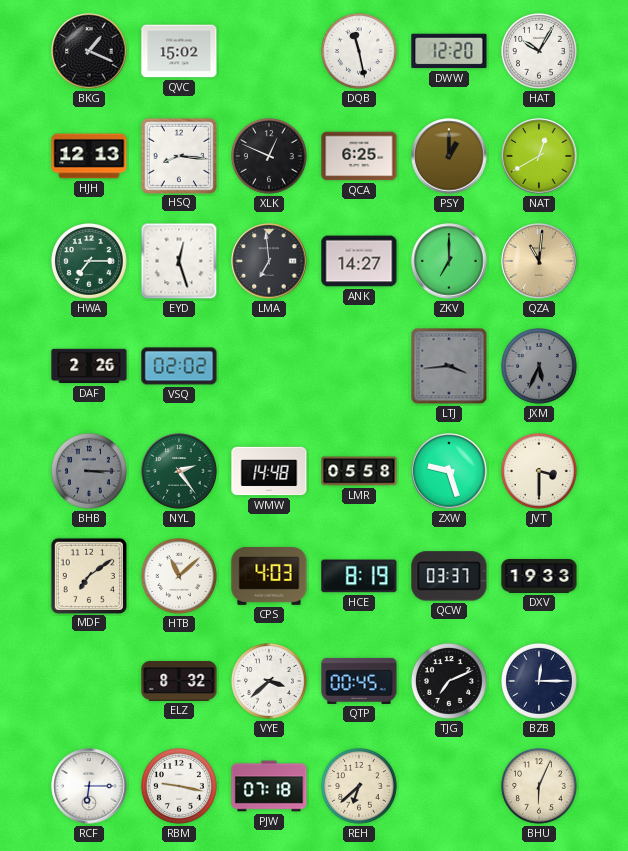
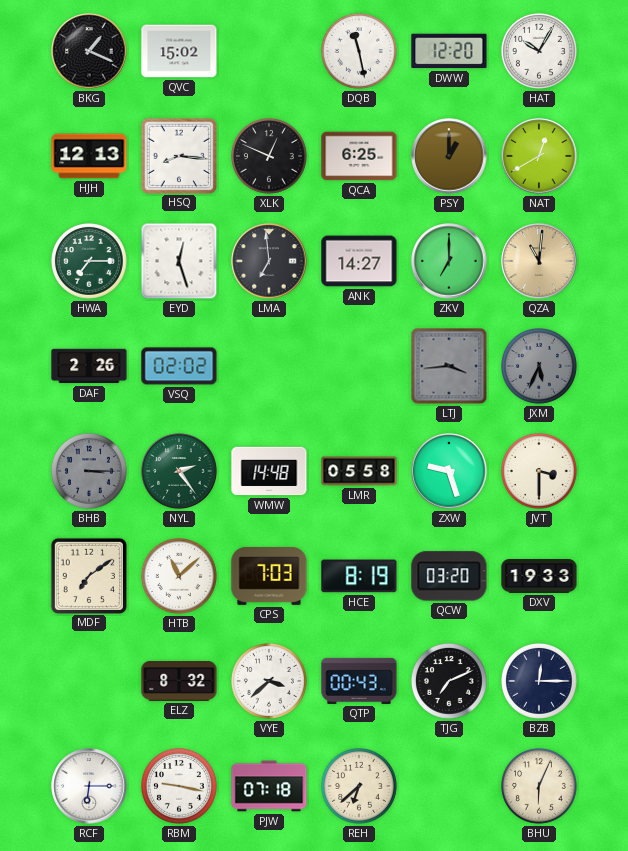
CPS: 4:03 -> 7:03 (269, 577)
QCW: 03:37 -> 03:20 (449, 576)
QTP: 00:45 -> 00:43 (359, 681)
